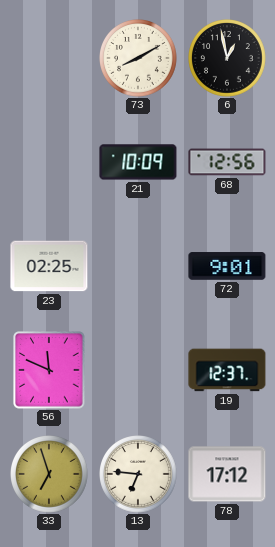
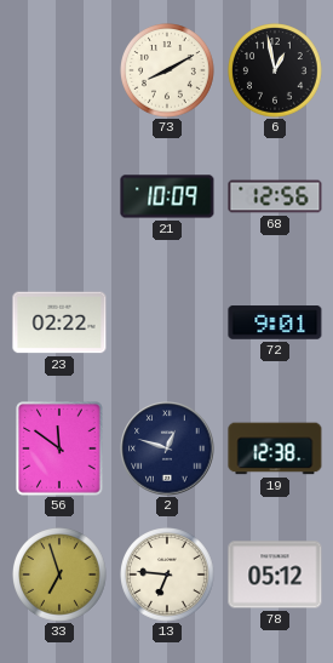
23: 02:25 -> 02:22 (59, 322)
56: 11:49 -> 11:51 (59, 448)
2: none -> 12:48 (167, 448)
19: 12:37 -> 12:38 (275, 448)
78: 17:12 -> 05:12 (275, 575)
